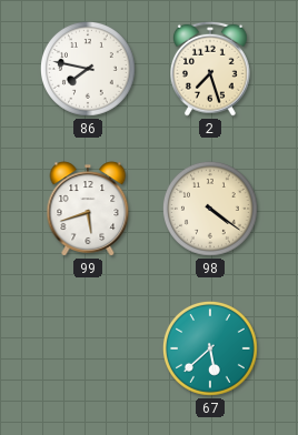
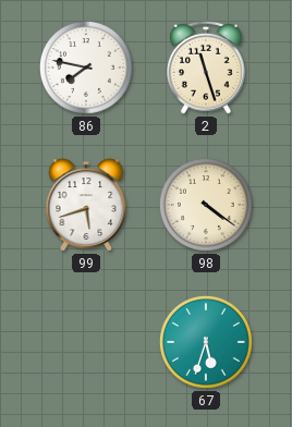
2: 7:27 -> 11:27 (207, 68)
67: 5:38 -> 5:33 (207, 343)
